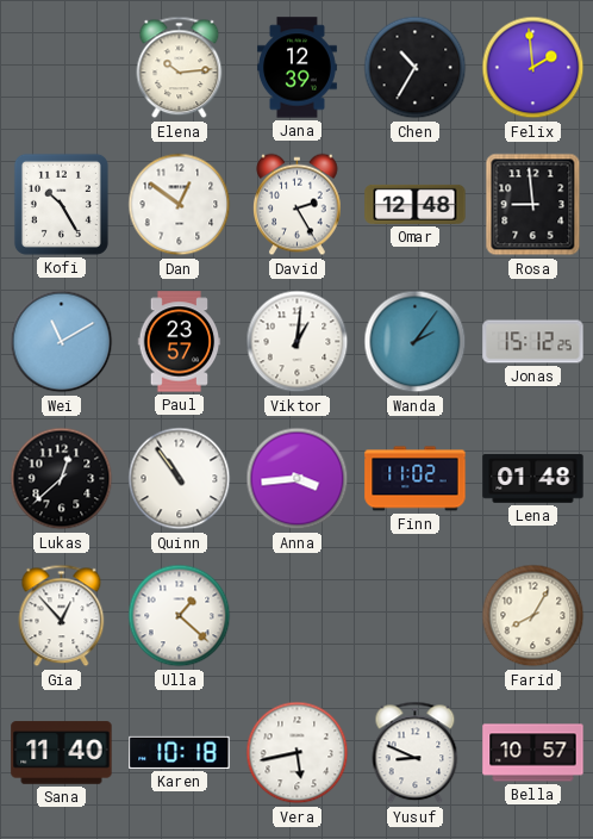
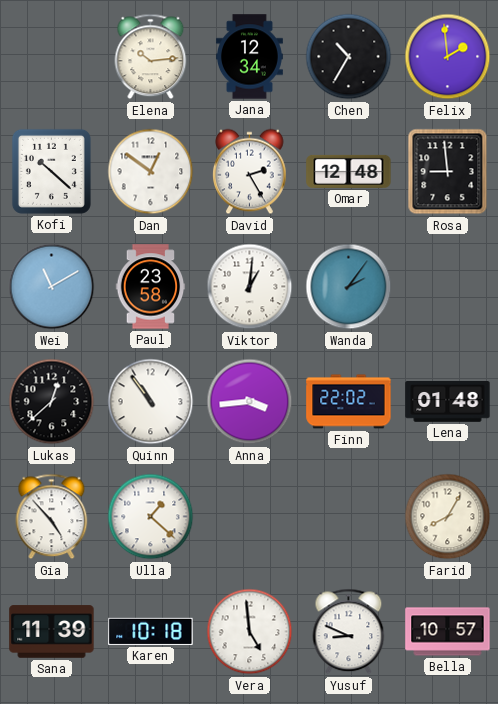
Jana: 12:39 -> 12:34 (249, 57)
Kofi: 10:25 -> 10:22 (51, 171)
Paul: 23:57 -> 23:58 (151, 287)
Jonas: 15:12 -> none (533, 342)
Finn: 11:02 -> 22:02 (349, 402)
Gia: 12:53 -> 4:53 (52, 517)
Sana: 11:40 -> 11:39 (52, 632)
Vera: 5:43 -> 4:59 (250, 632)
